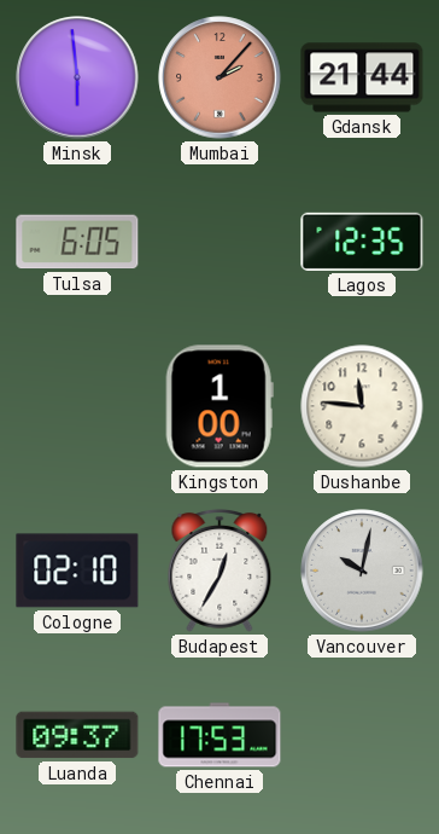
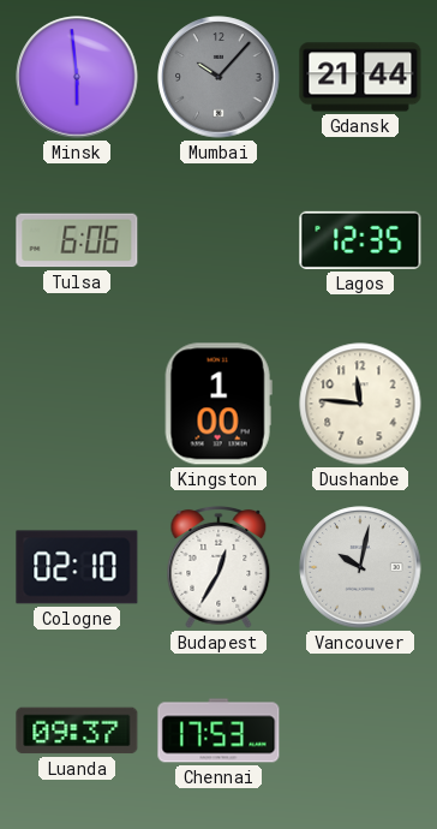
Mumbai: 2:07 -> 10:07 (218, 77)
Mumbai dial: salmon -> grey (218, 77)
Tulsa: 6:05 -> 6:06 (77, 240)
